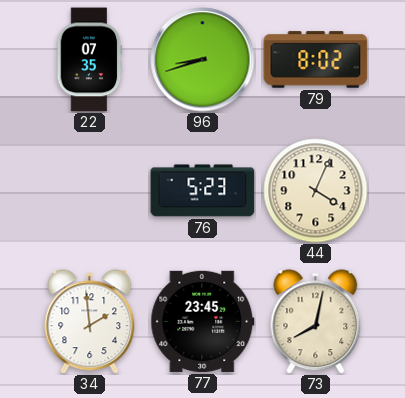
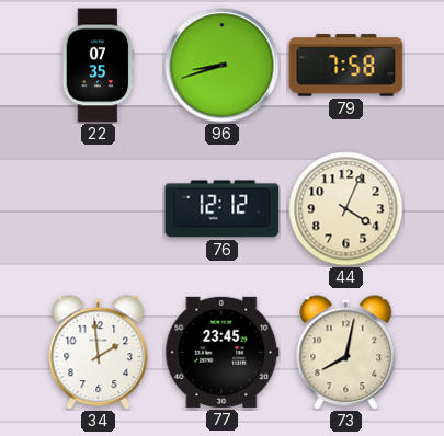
79: 8:02 -> 7:58 (346, 66)
76: 5:23 -> 12:12 (223, 209)
